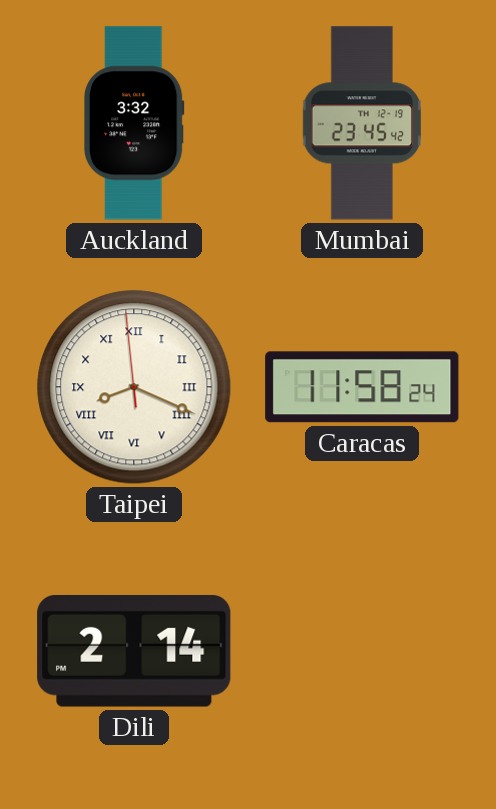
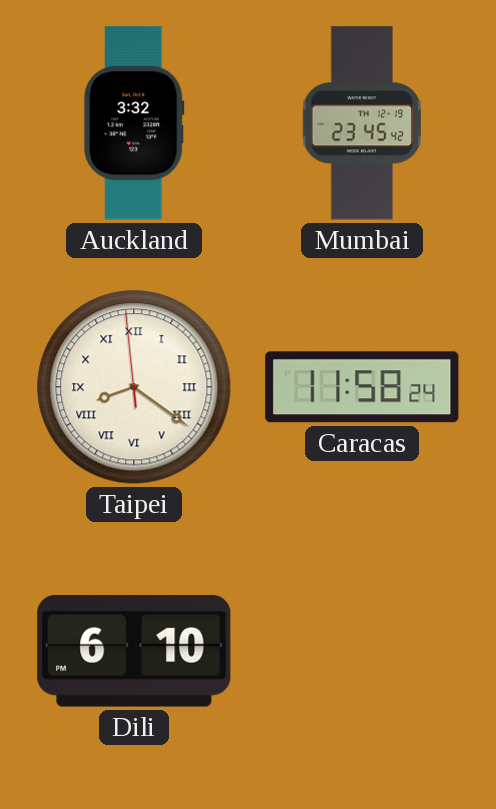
Taipei: 8:18 -> 8:20 (134, 387)
Dili: 2:14 -> 6:10 (134, 651)
